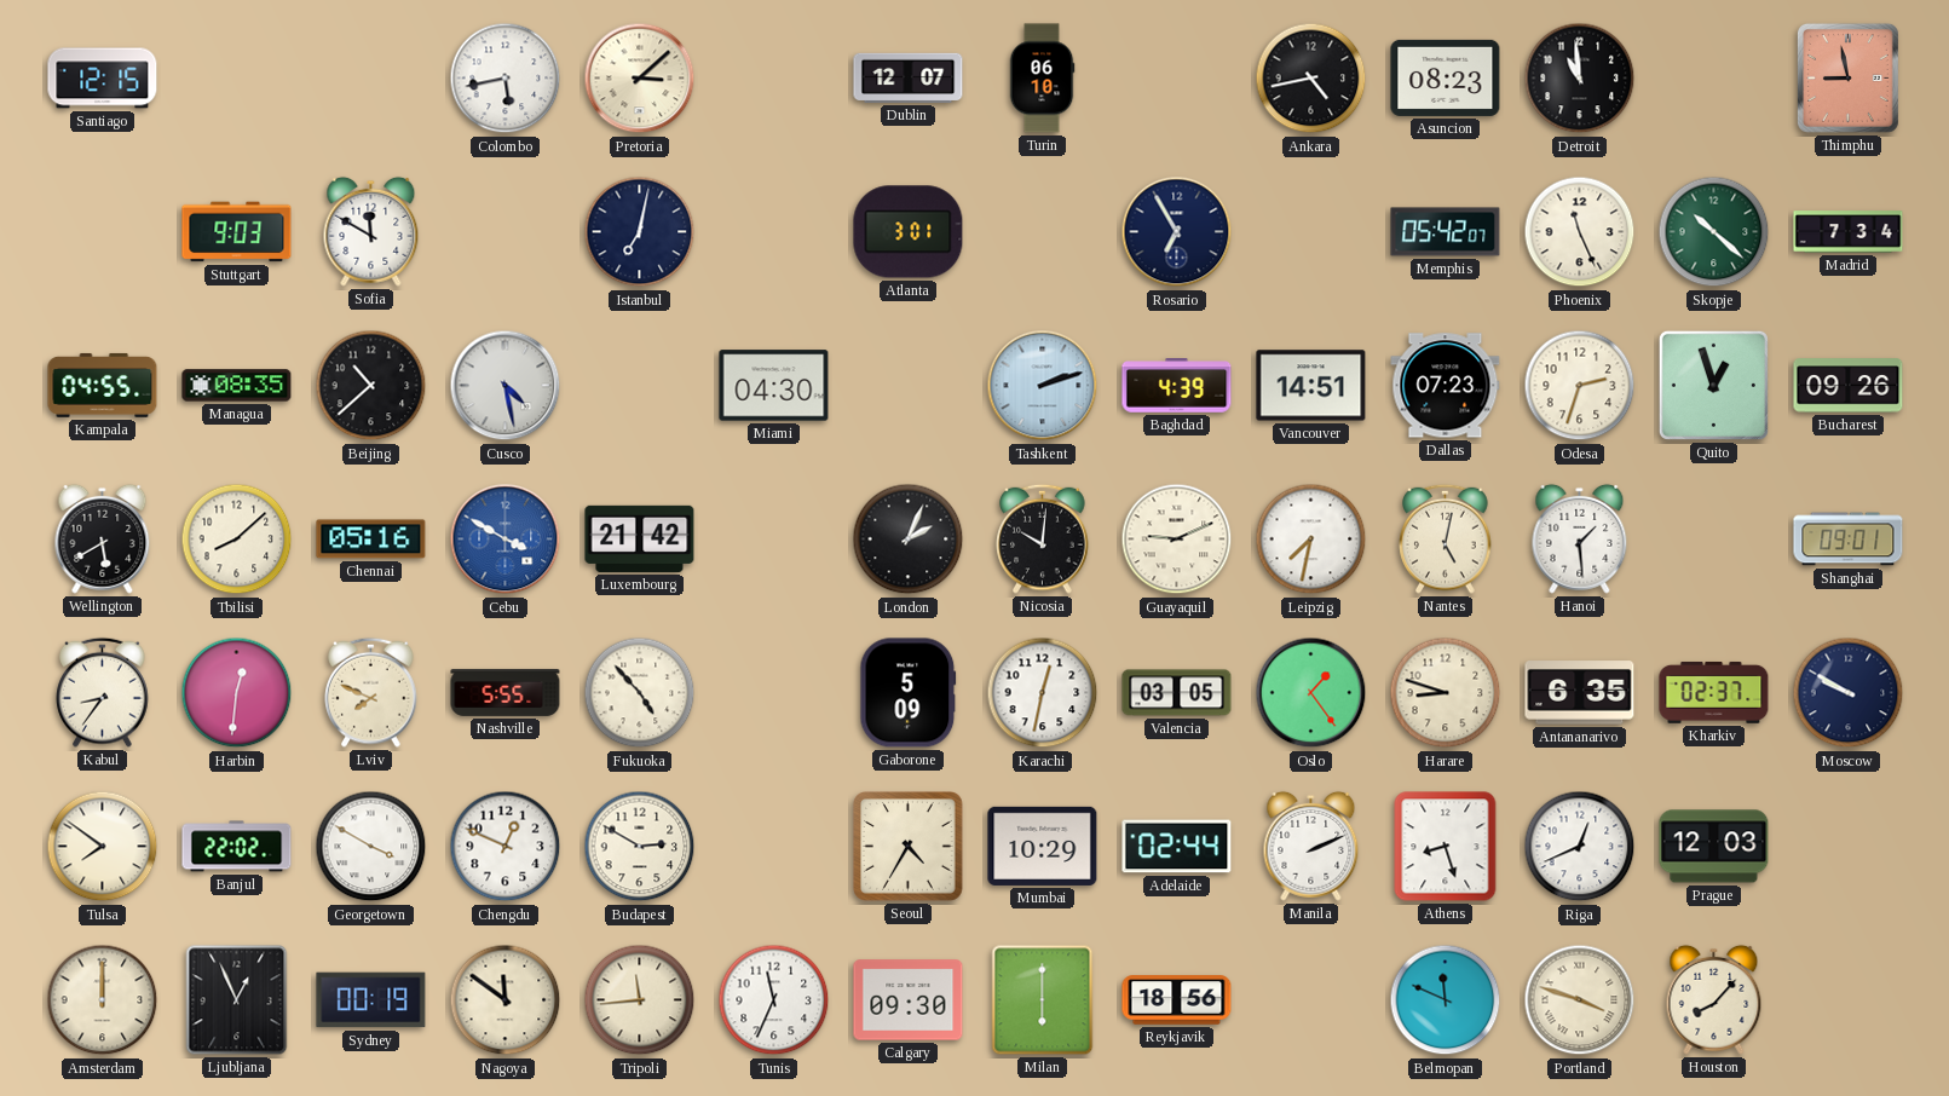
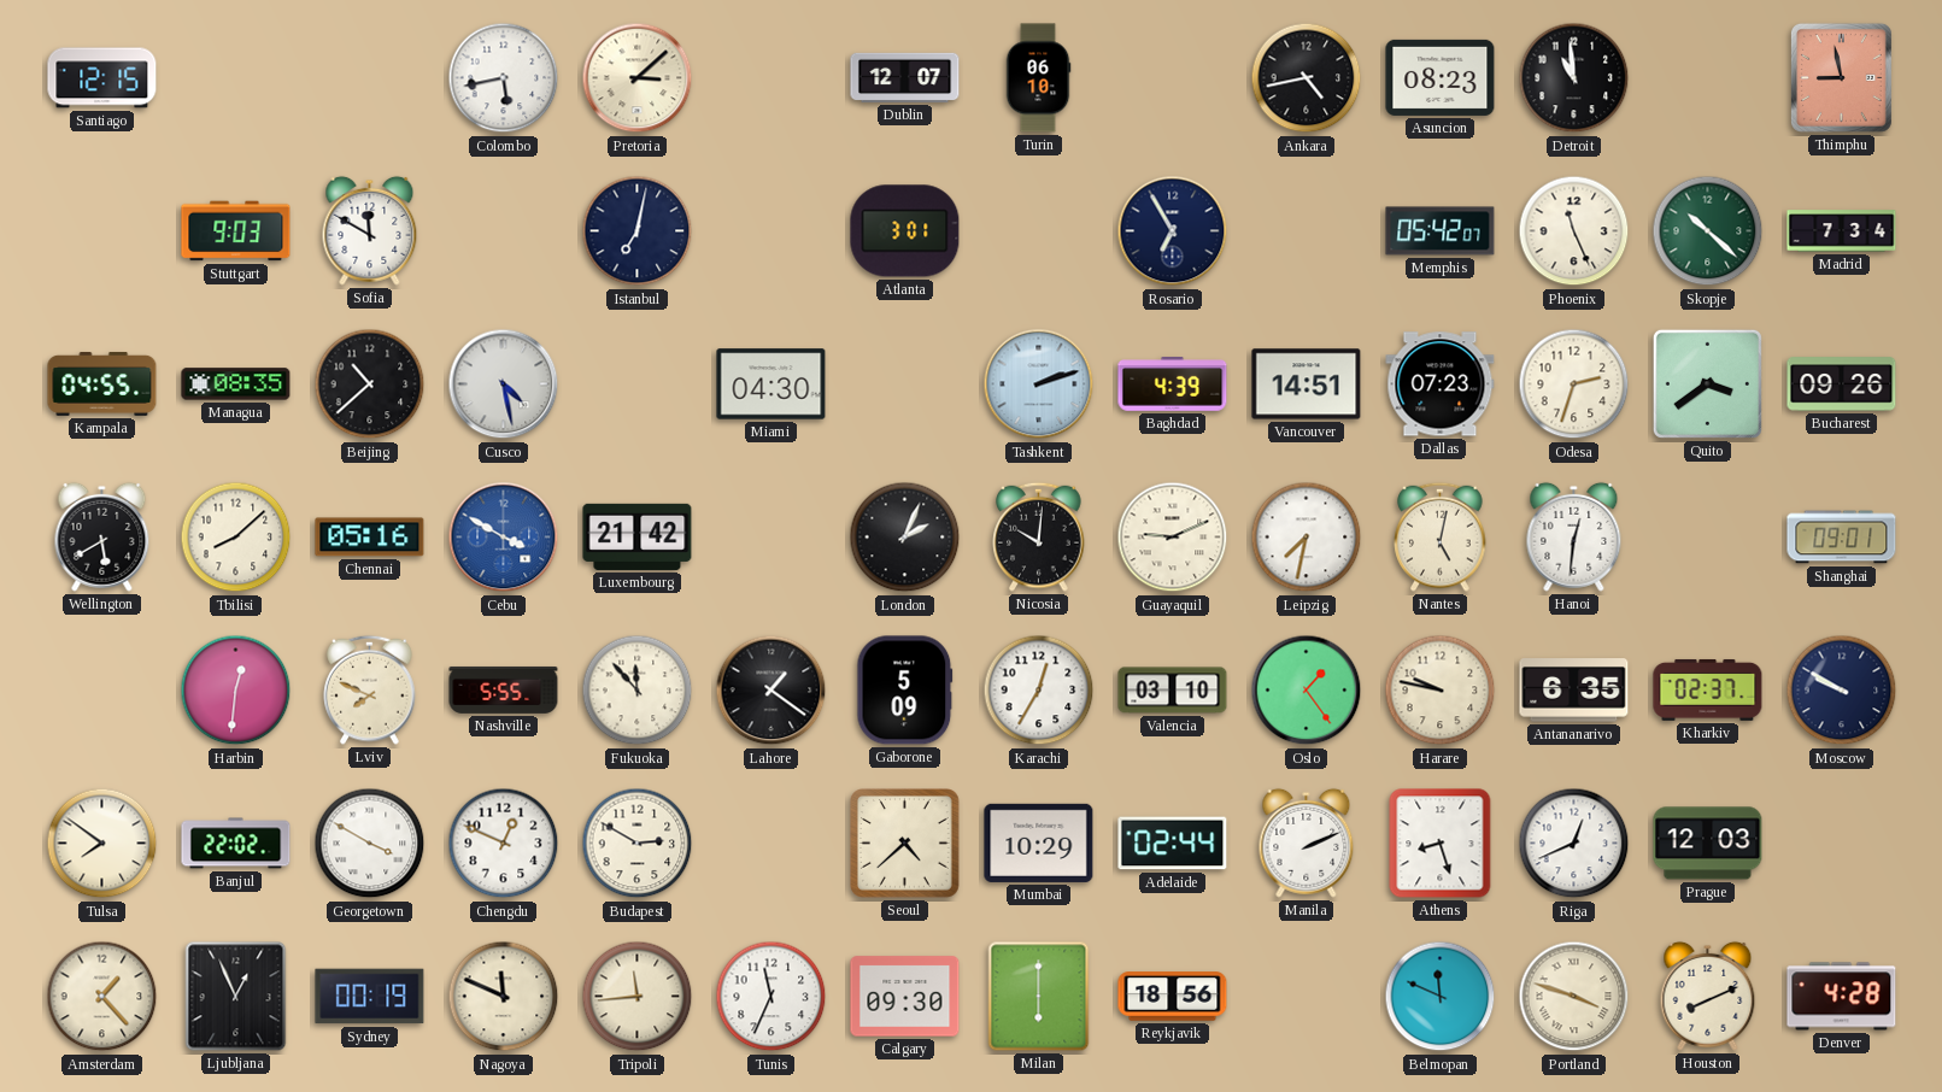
Quito: 12:57 -> 3:39 (1707, 383)
Hanoi: 1:29 -> 12:31 (1574, 536)
Kabul: 8:36 -> none (103, 692)
Fukuoka: 4:53 -> 11:53 (638, 691)
Lahore: none -> 1:21 (771, 691)
Karachi: 12:32 -> 12:35 (1039, 691)
Valencia: 03:05 -> 03:10 (1173, 691)
Harare: 8:48 -> 9:47 (1441, 691)
Seoul: 4:35 -> 4:38 (905, 844)
Amsterdam: 12:00 -> 1:23 (102, 997)
Nagoya: 11:51 -> 11:49 (504, 997)
Houston: 8:07 -> 8:11 (1708, 996)
Denver: none -> 4:28 (1842, 997)
